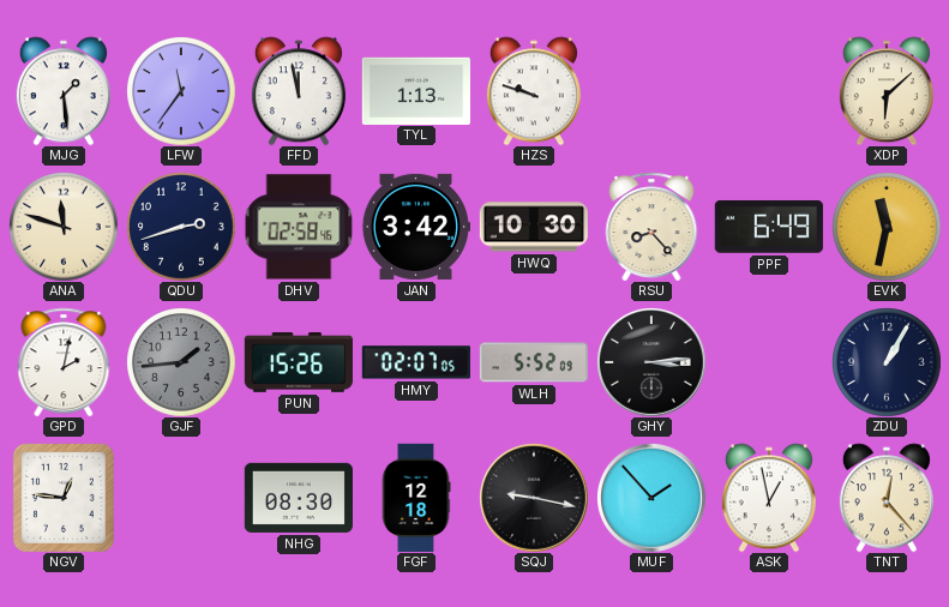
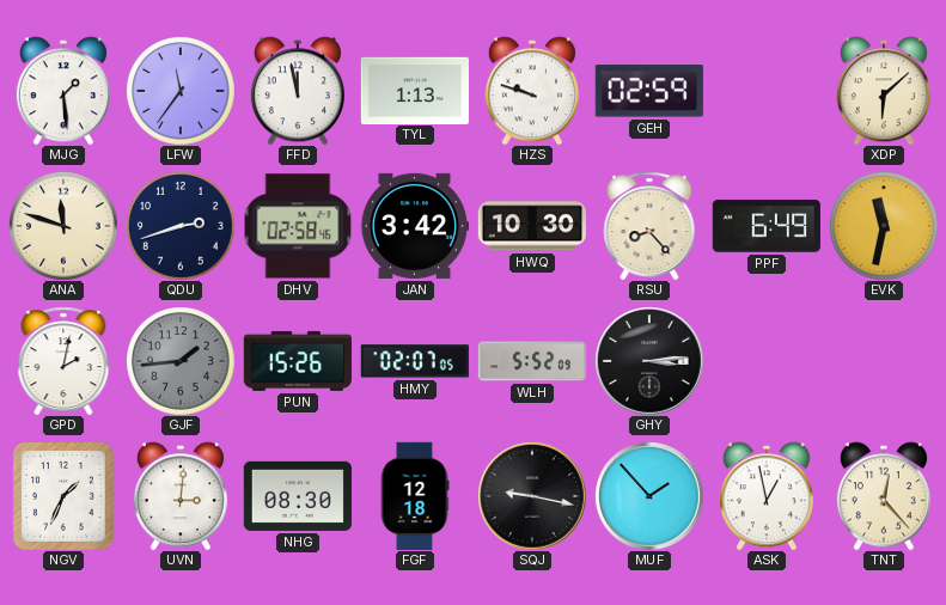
GEH: none -> 02:59 (649, 91)
ZDU: 1:05 -> none (887, 362)
NGV: 12:46 -> 1:34 (63, 496)
UVN: none -> 3:01 (181, 496)
